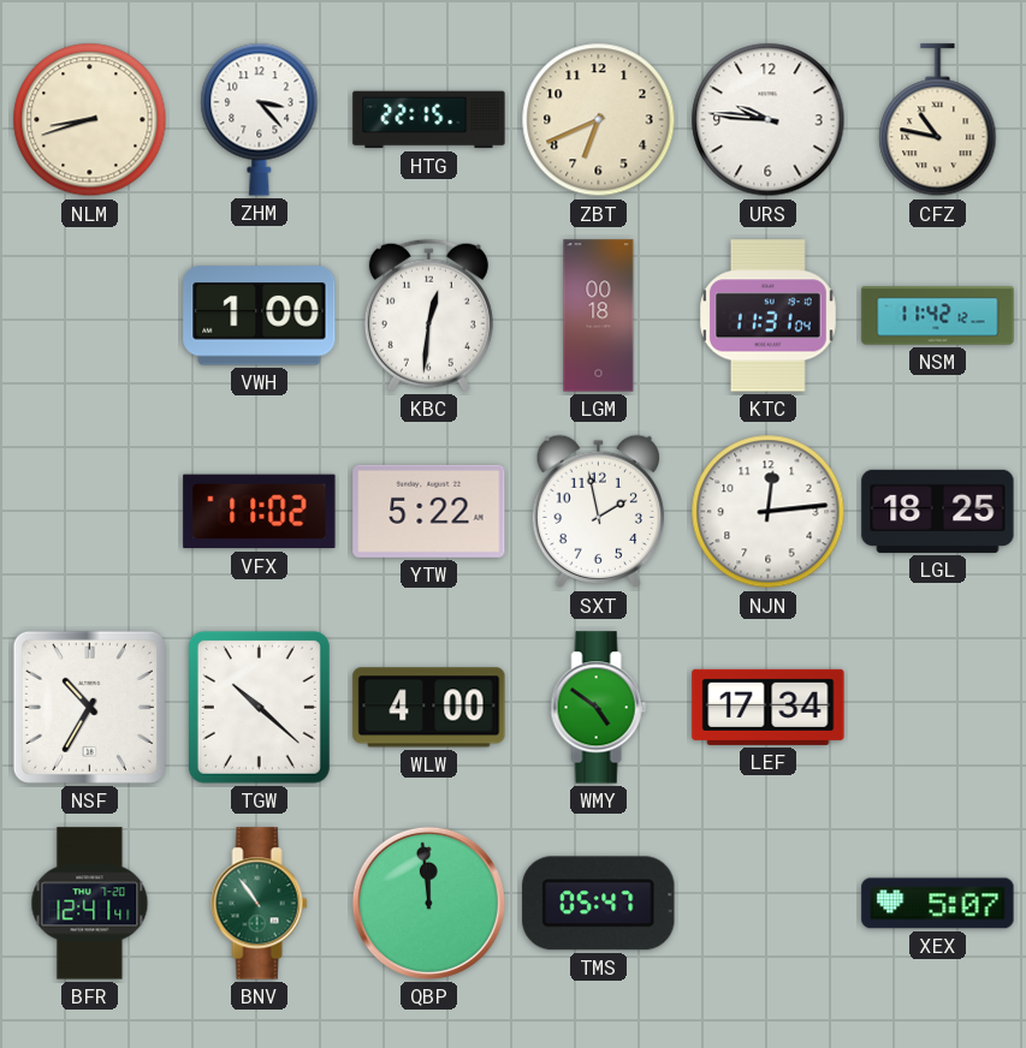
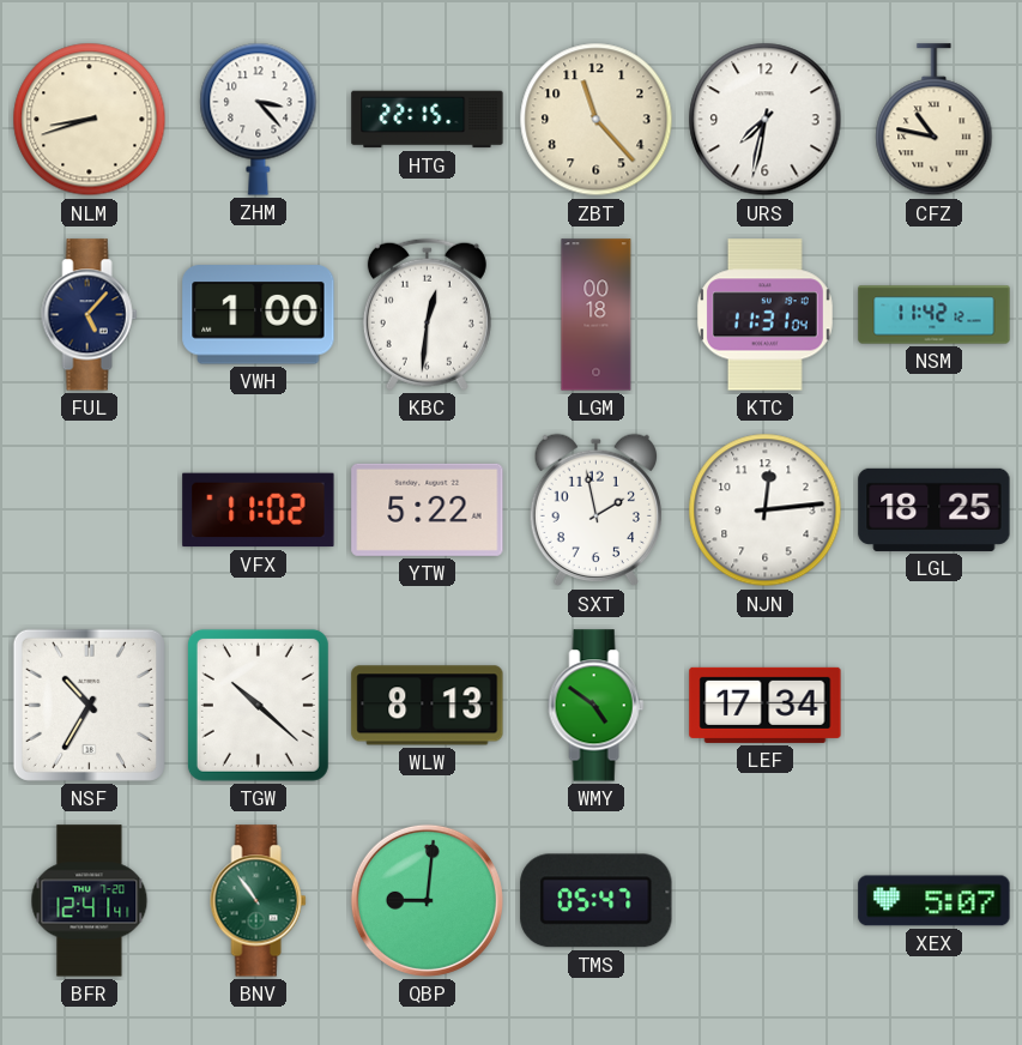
ZBT: 6:41 -> 11:23 (597, 120)
URS: 9:46 -> 7:32 (766, 120)
FUL: none -> 5:07 (90, 315)
WLW: 4:00 -> 8:13 (428, 706)
QBP: 11:59 -> 9:01 (427, 900)
